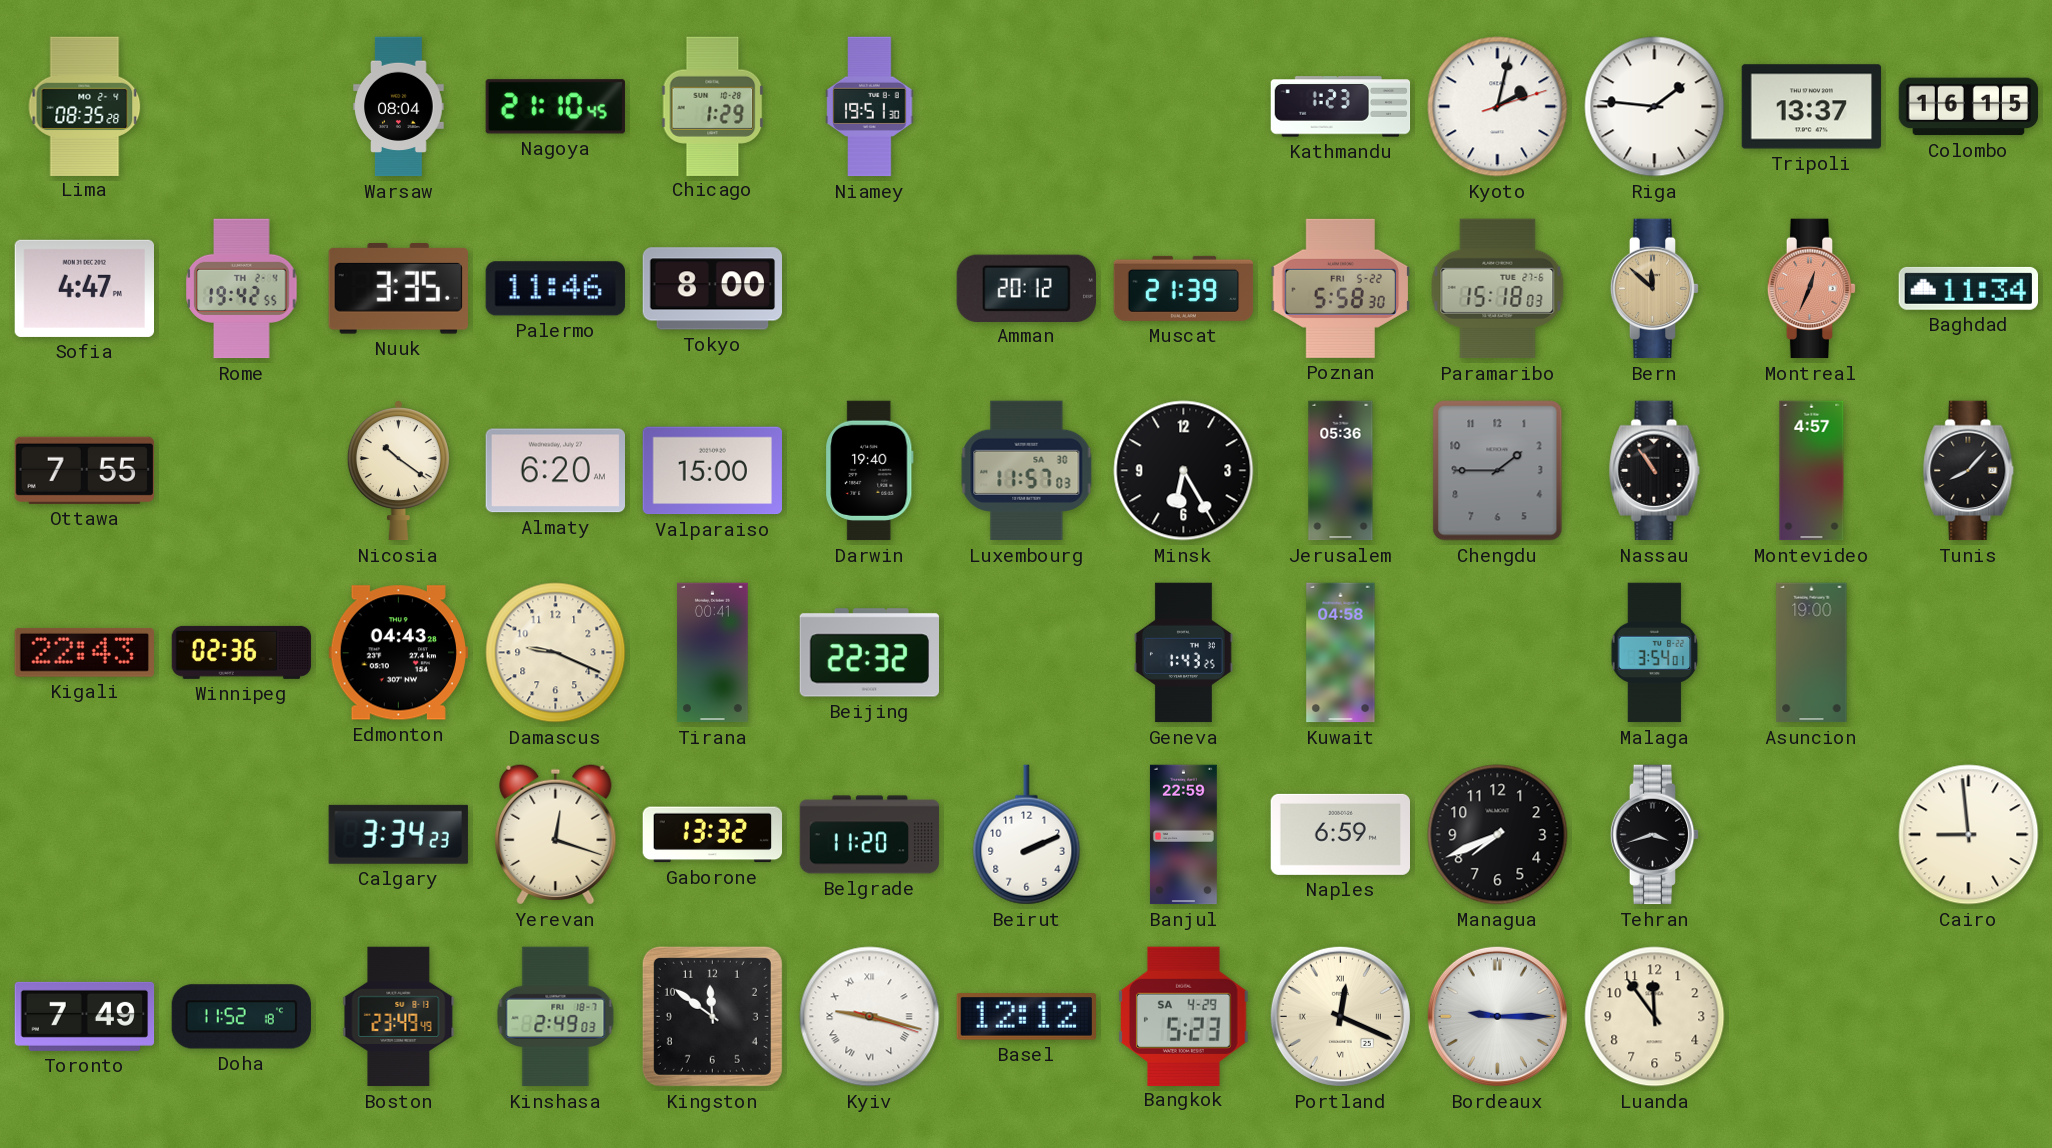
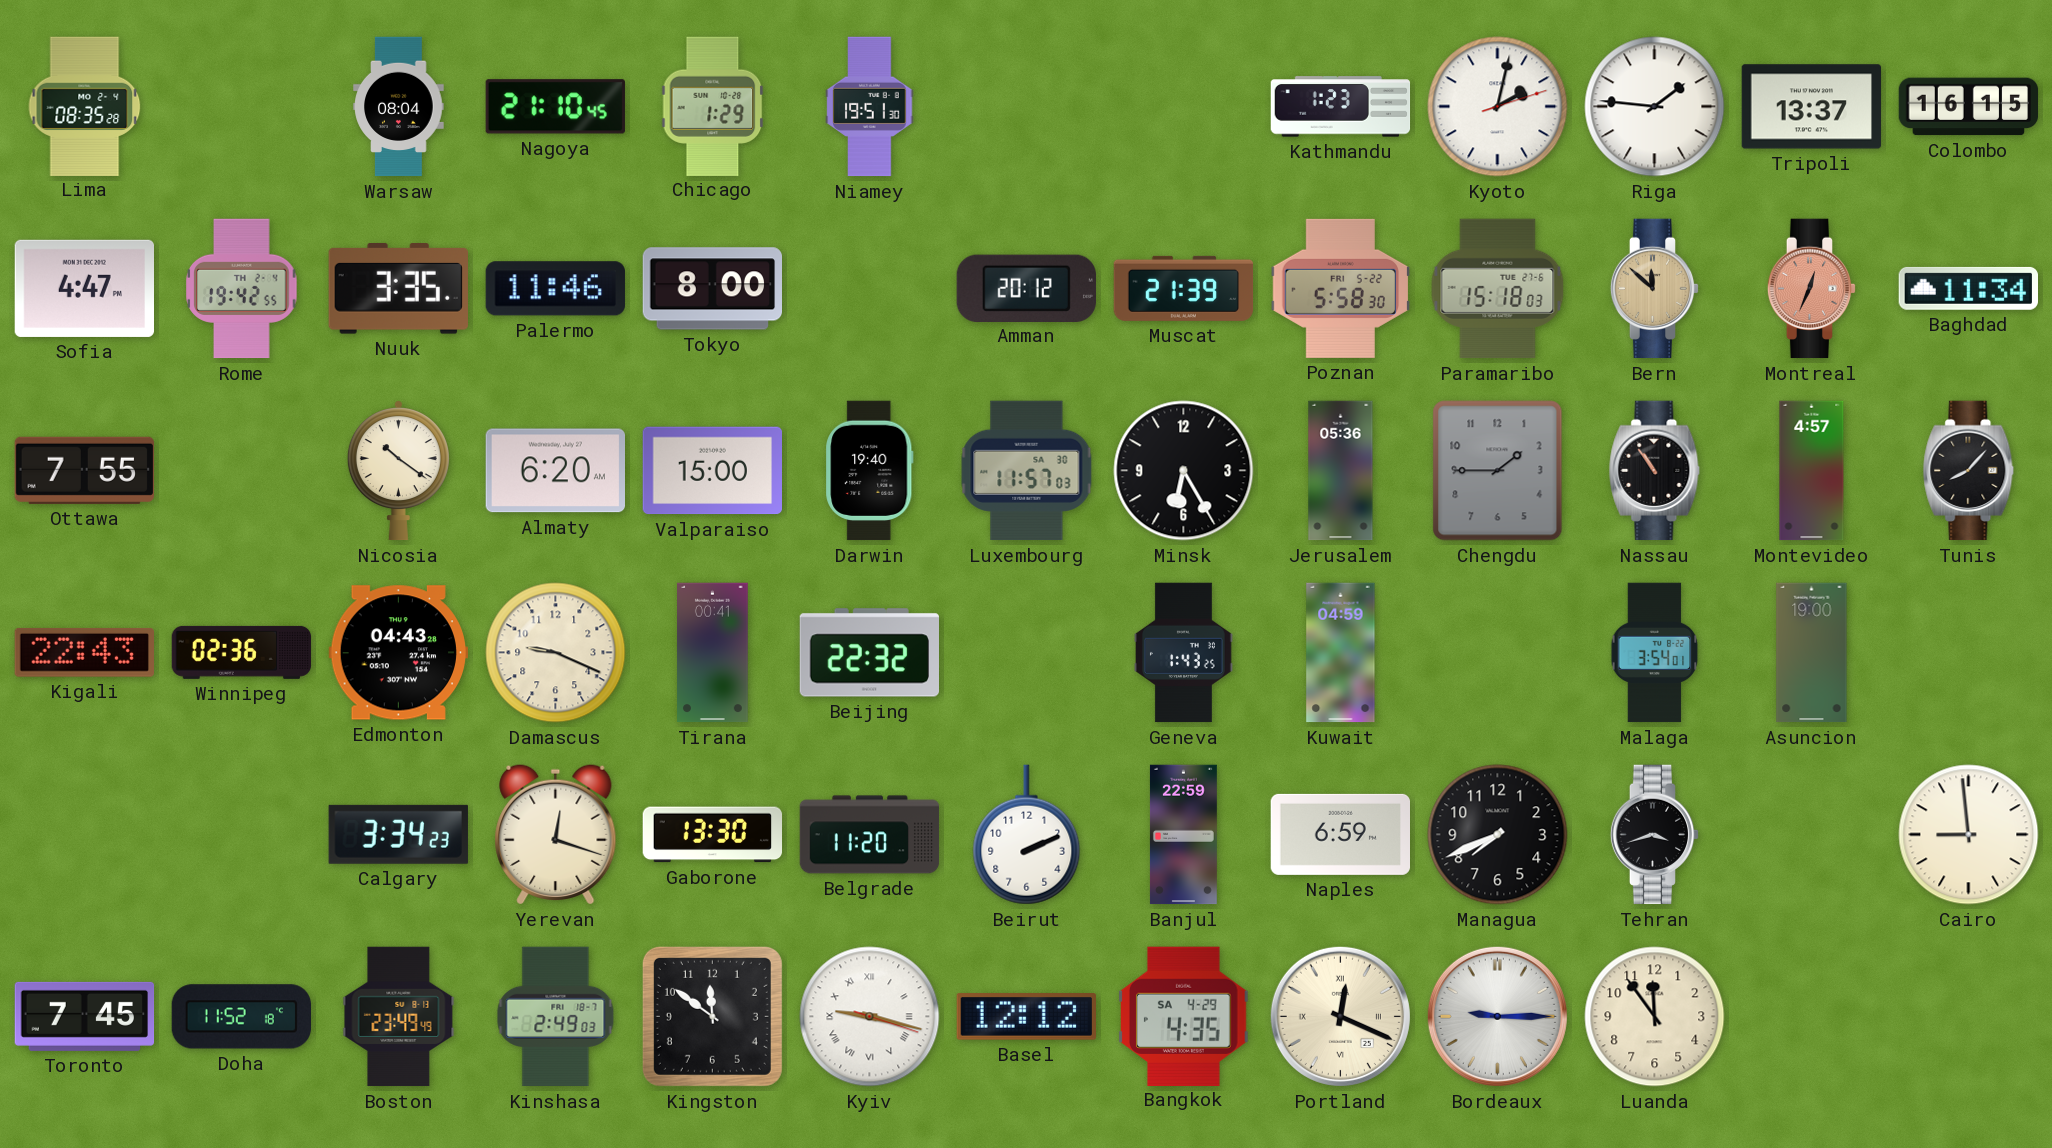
Kuwait: 04:58 -> 04:59 (1341, 653)
Gaborone: 13:32 -> 13:30 (713, 835)
Toronto: 7:49 -> 7:45 (85, 1016)
Bangkok: 5:23 -> 4:35 (1184, 1016)
